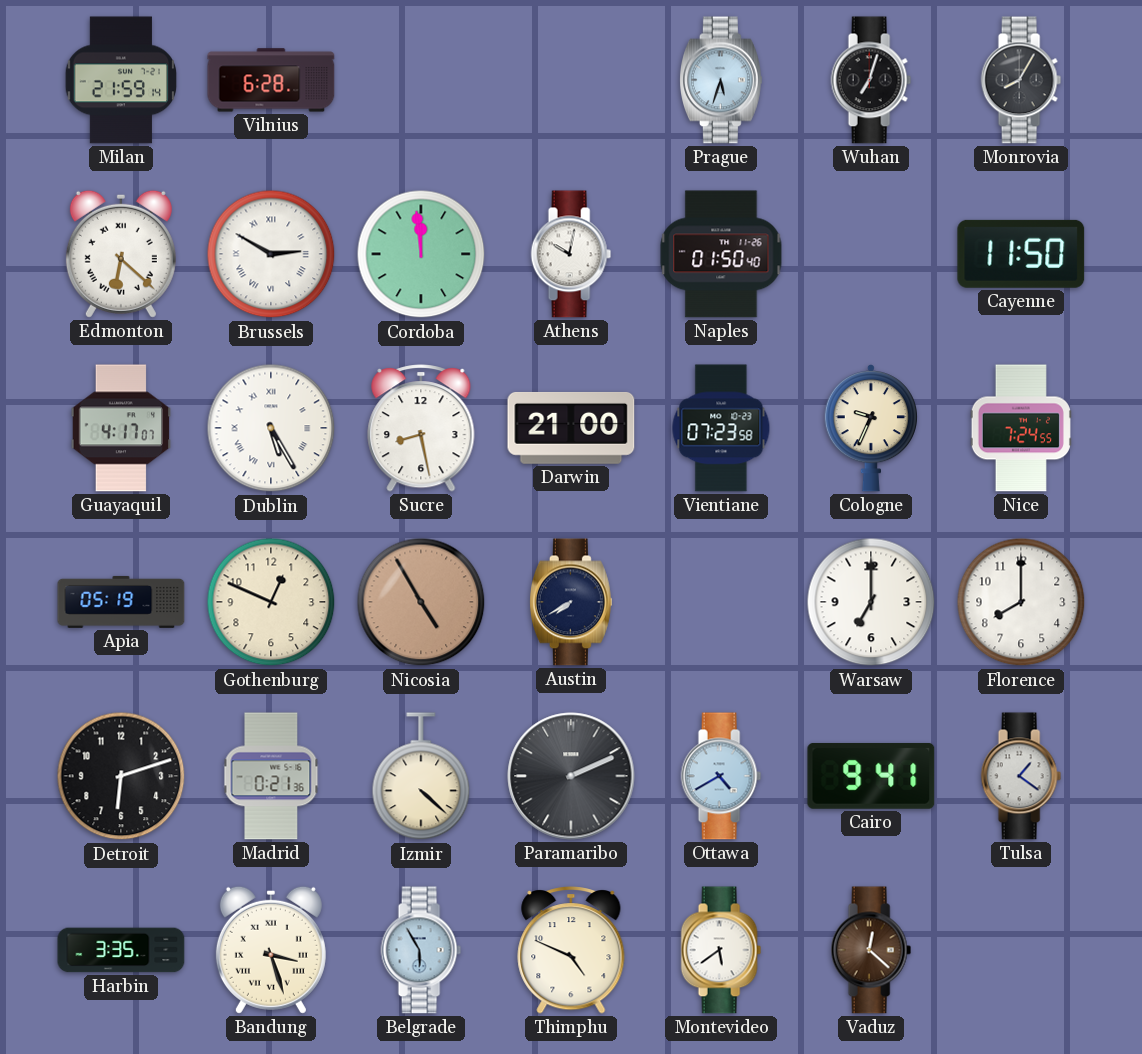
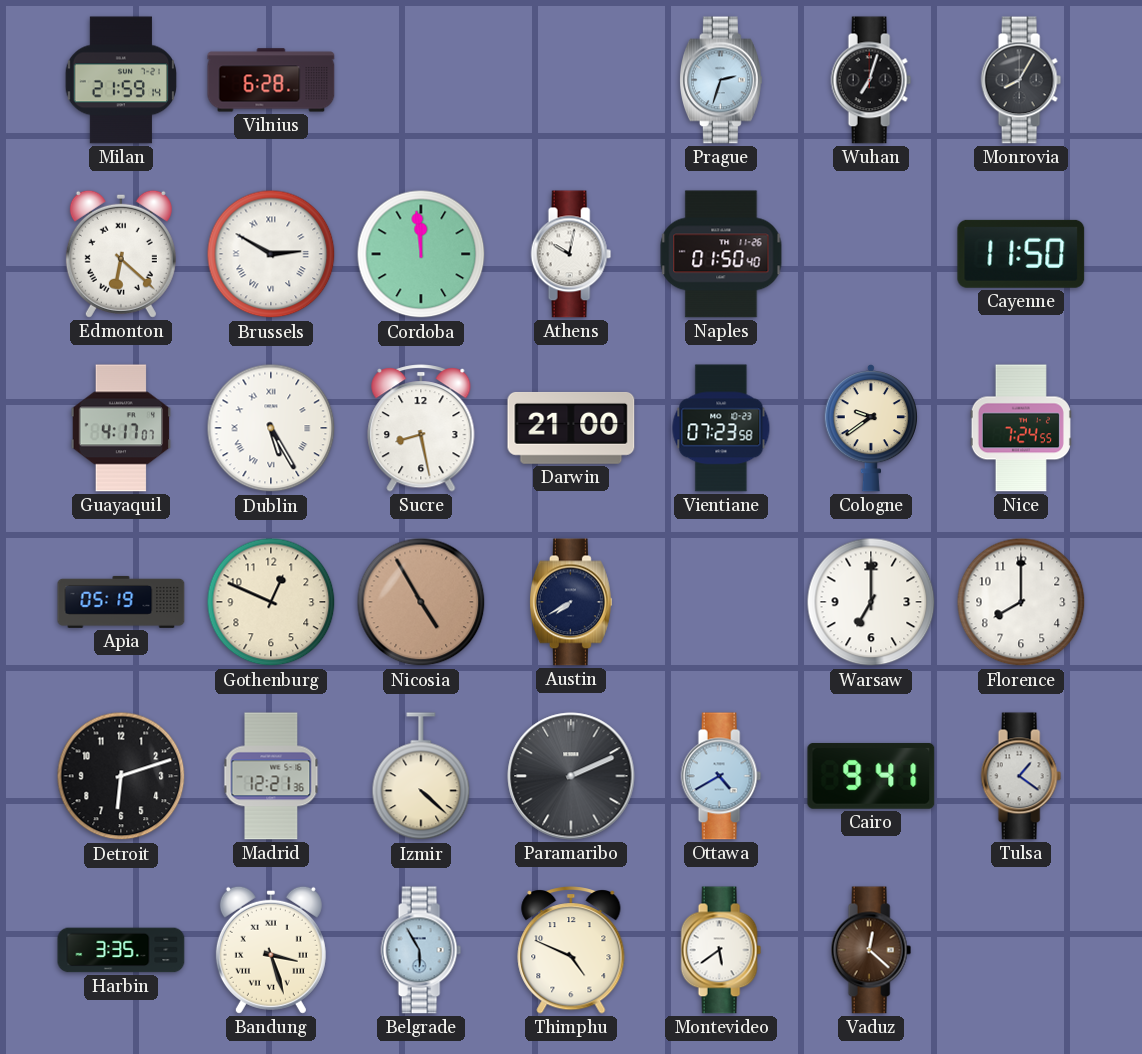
Prague: 5:33 -> 2:33 (721, 80)
Cologne: 9:34 -> 9:39 (871, 429)
Madrid: 0:21 -> 12:21 (271, 776)
